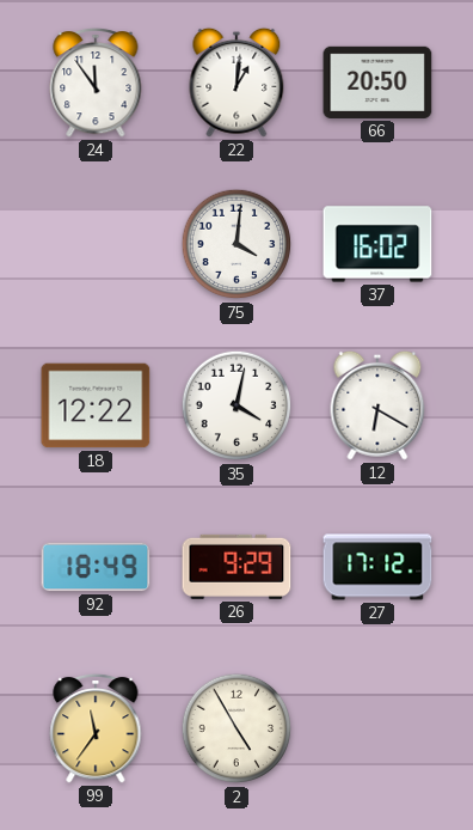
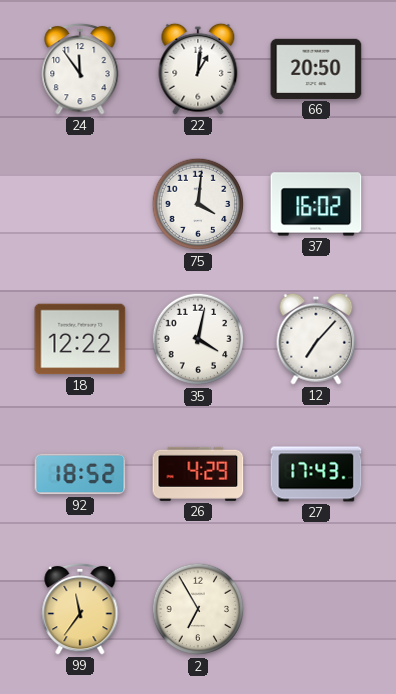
12: 6:20 -> 7:07 (316, 339)
92: 18:49 -> 18:52 (80, 474)
26: 9:29 -> 4:29 (198, 474)
27: 17:12 -> 17:43 (316, 474)
2: 4:55 -> 6:55 (198, 609)
